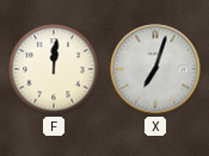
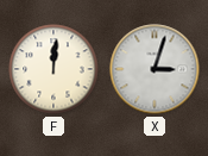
X: 7:03 -> 3:03 (155, 69)
